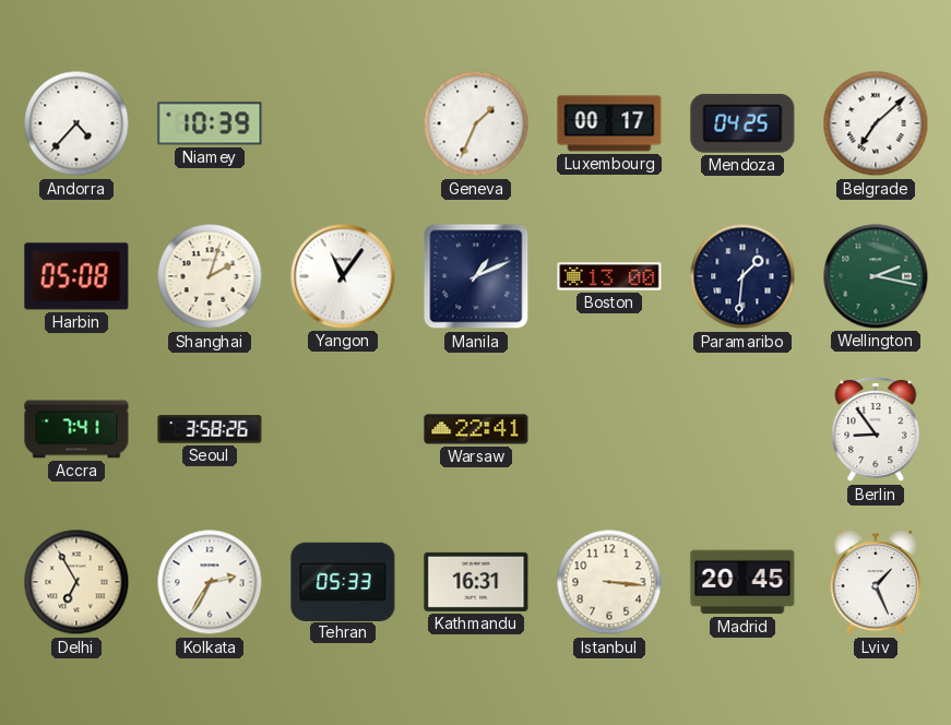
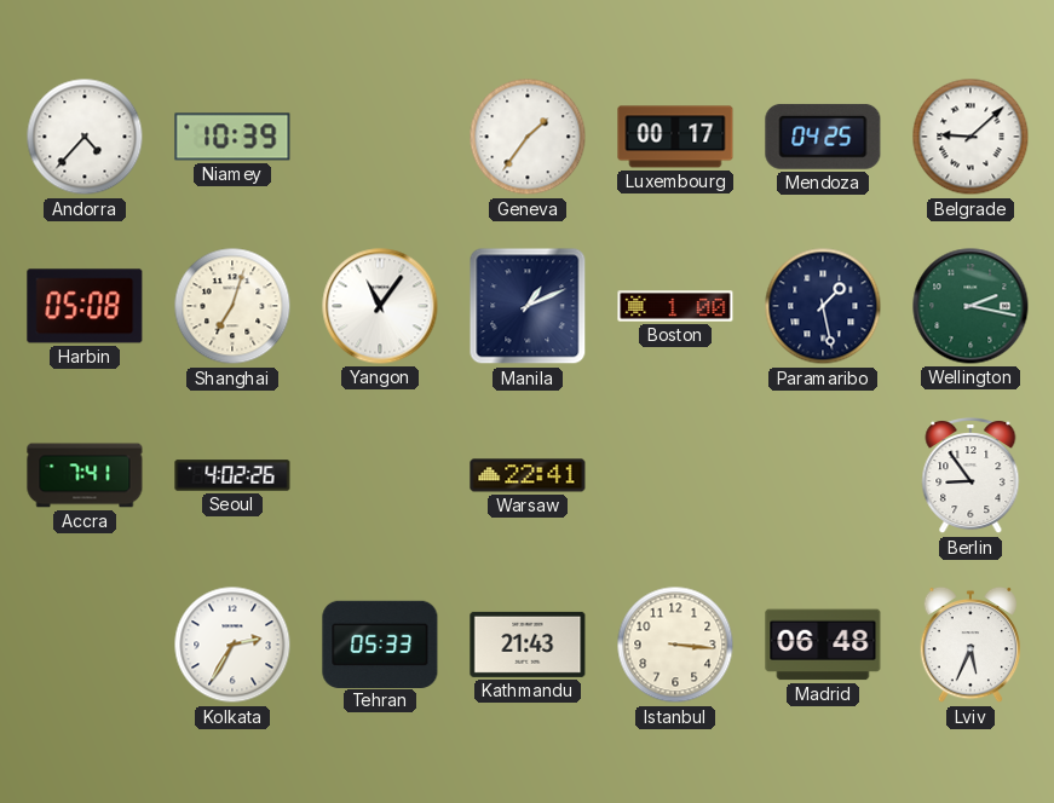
Geneva: 1:34 -> 1:36 (528, 137)
Belgrade: 7:08 -> 9:08 (971, 137)
Shanghai: 2:03 -> 7:03 (232, 306)
Boston: 13:00 -> 1:00 (675, 306)
Paramaribo: 1:31 -> 1:28 (823, 306)
Seoul: 3:58 -> 4:02 (232, 475)
Delhi: 6:55 -> none (76, 582)
Kathmandu: 16:31 -> 21:43 (528, 645)
Madrid: 20:45 -> 06:48 (823, 645)
Lviv: 1:26 -> 5:34 (971, 645)
